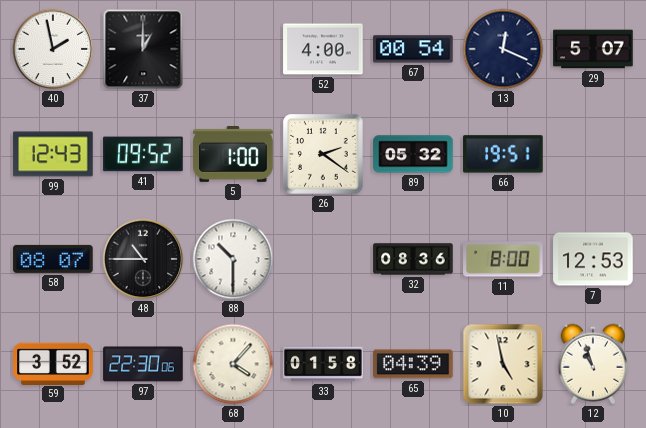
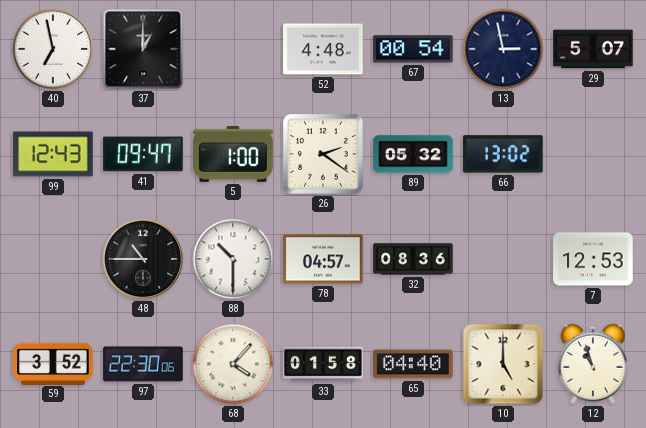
40: 1:58 -> 6:58 (53, 49)
52: 4:00 -> 4:48 (323, 49)
13: 12:19 -> 2:58 (503, 49)
41: 09:52 -> 09:47 (143, 154)
66: 19:51 -> 13:02 (503, 154)
58: 08:07 -> none (53, 259)
78: none -> 04:57 (323, 259)
11: 8:00 -> none (503, 259)
65: 04:39 -> 04:40 (413, 364)
10: 4:58 -> 5:00 (503, 364)
